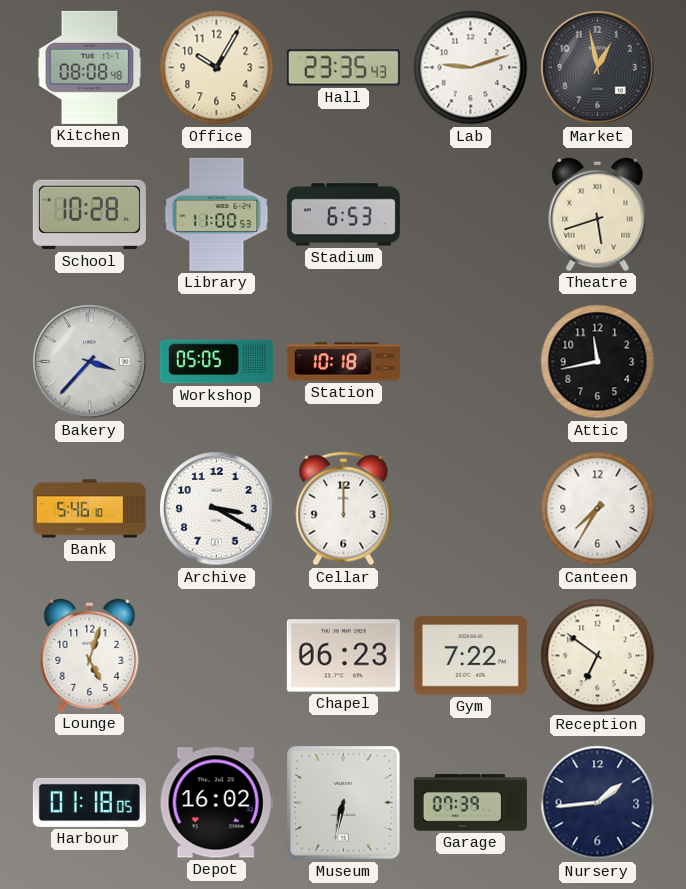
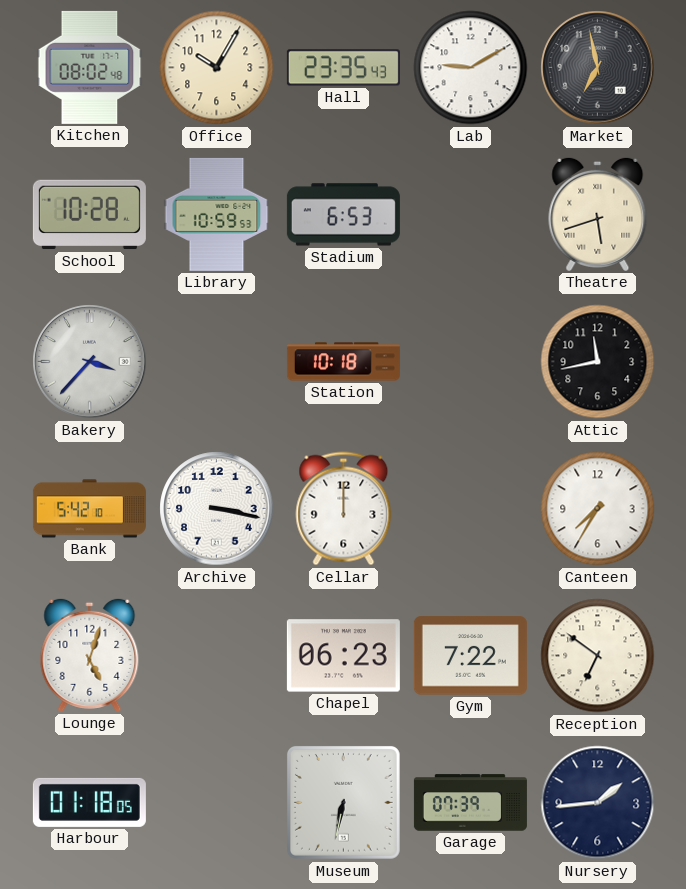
Kitchen: 08:08 -> 08:02 (90, 67)
Lab: 9:12 -> 9:10 (471, 68)
Market: 12:58 -> 6:58 (598, 68)
Library: 11:00 -> 10:59 (217, 214)
Workshop: 05:05 -> none (216, 362)
Bank: 5:46 -> 5:42 (89, 509)
Archive: 3:20 -> 3:17 (217, 509)
Depot: 16:02 -> none (216, 803)
